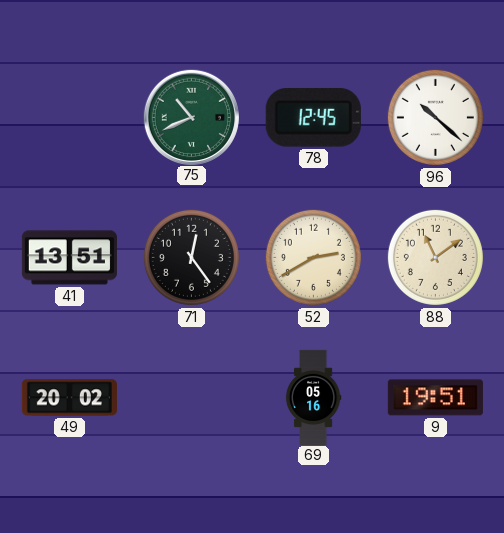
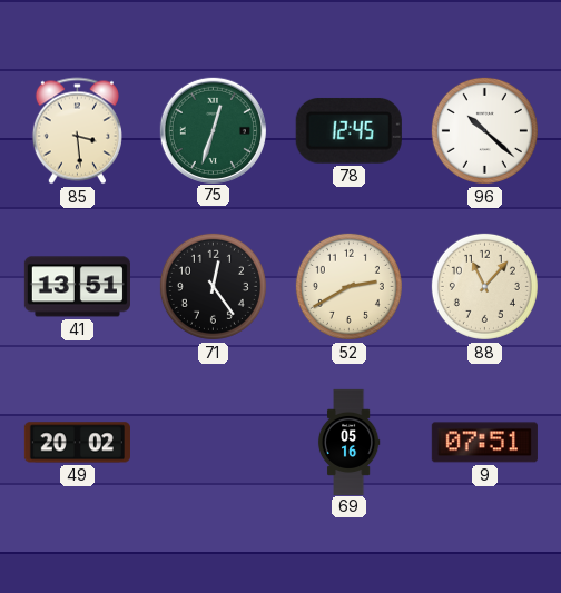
85: none -> 3:29 (77, 131)
75: 10:41 -> 12:33 (213, 130)
88: 11:09 -> 11:07 (484, 286)
9: 19:51 -> 07:51 (484, 443)
